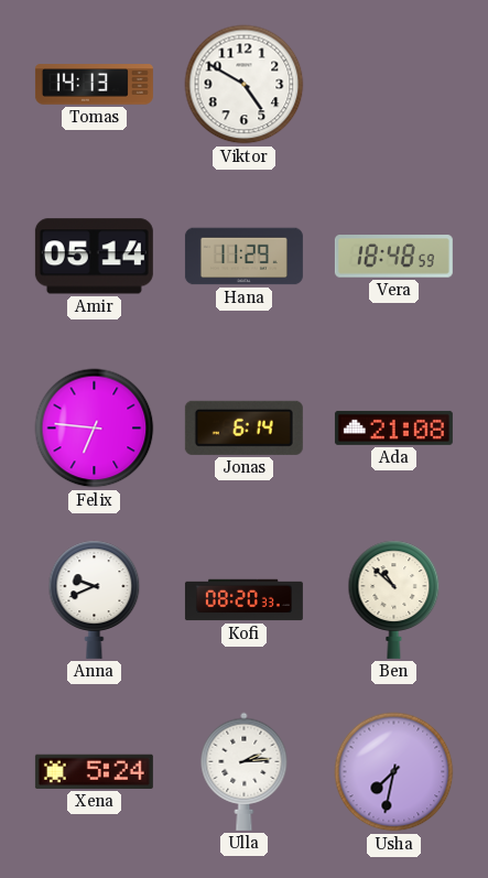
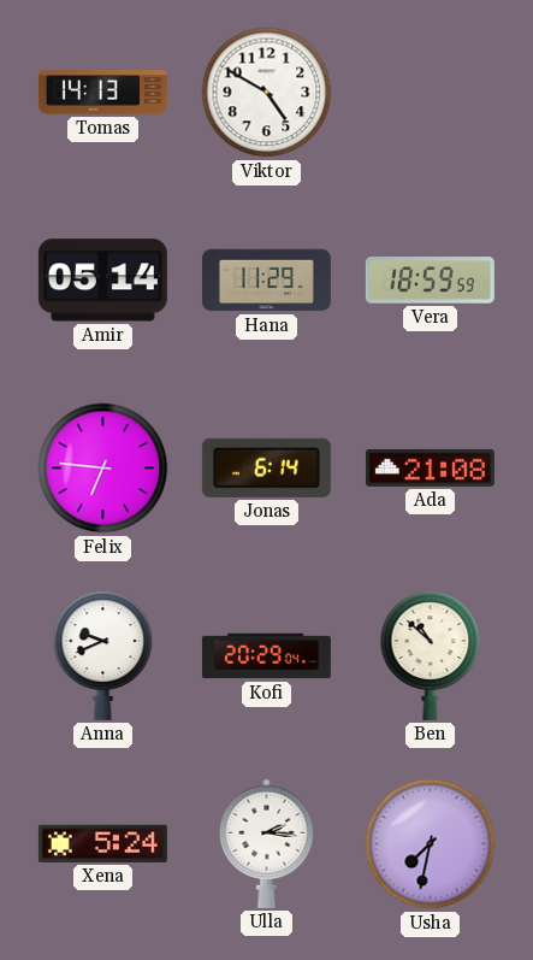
Vera: 18:48 -> 18:59 (430, 281)
Kofi: 08:20 -> 20:29 (266, 656)
Ulla: 2:14 -> 2:16 (267, 843)
